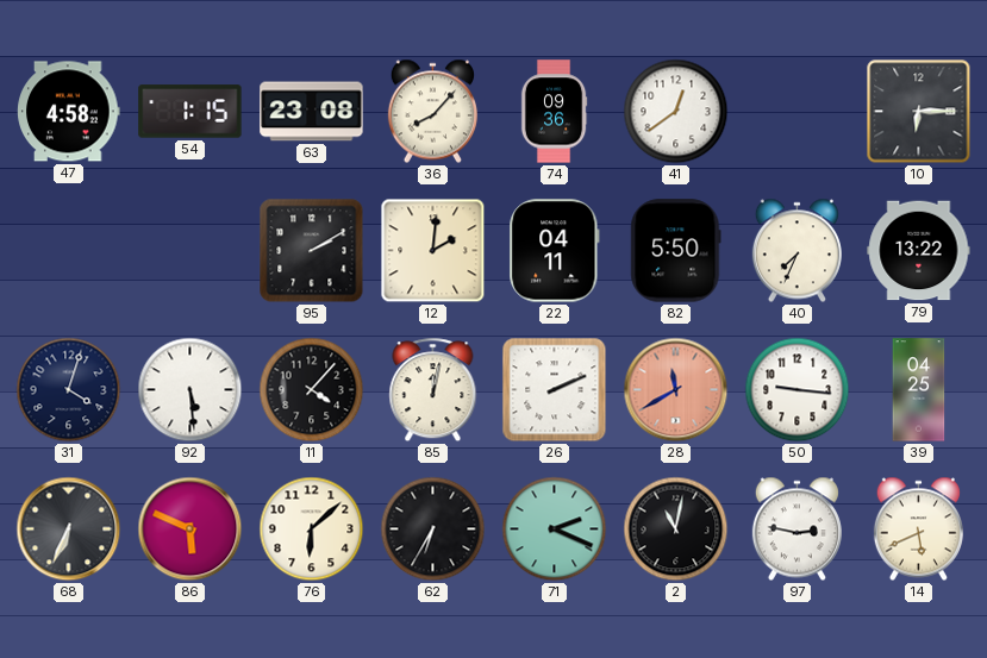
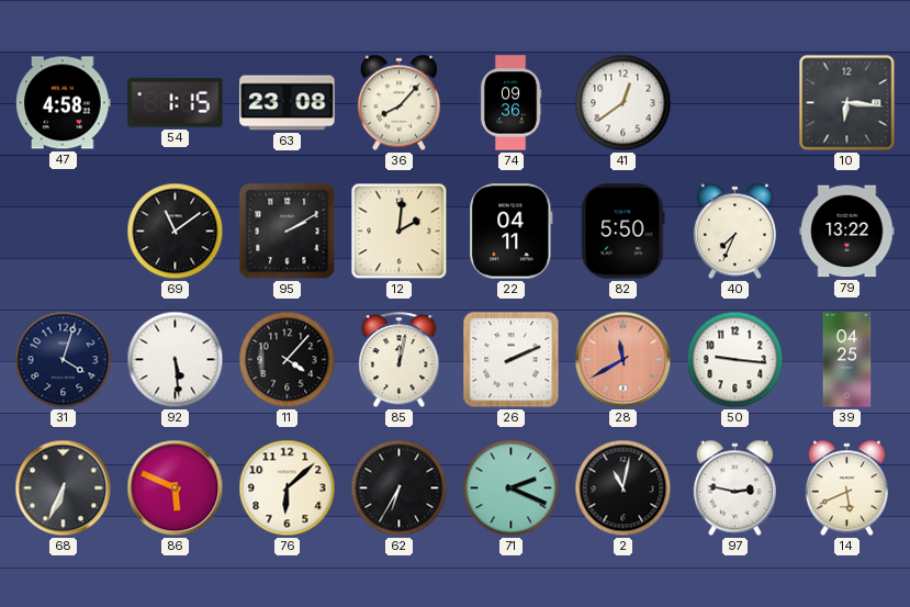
10: 6:15 -> 6:16 (847, 103)
69: none -> 11:09 (176, 232)
